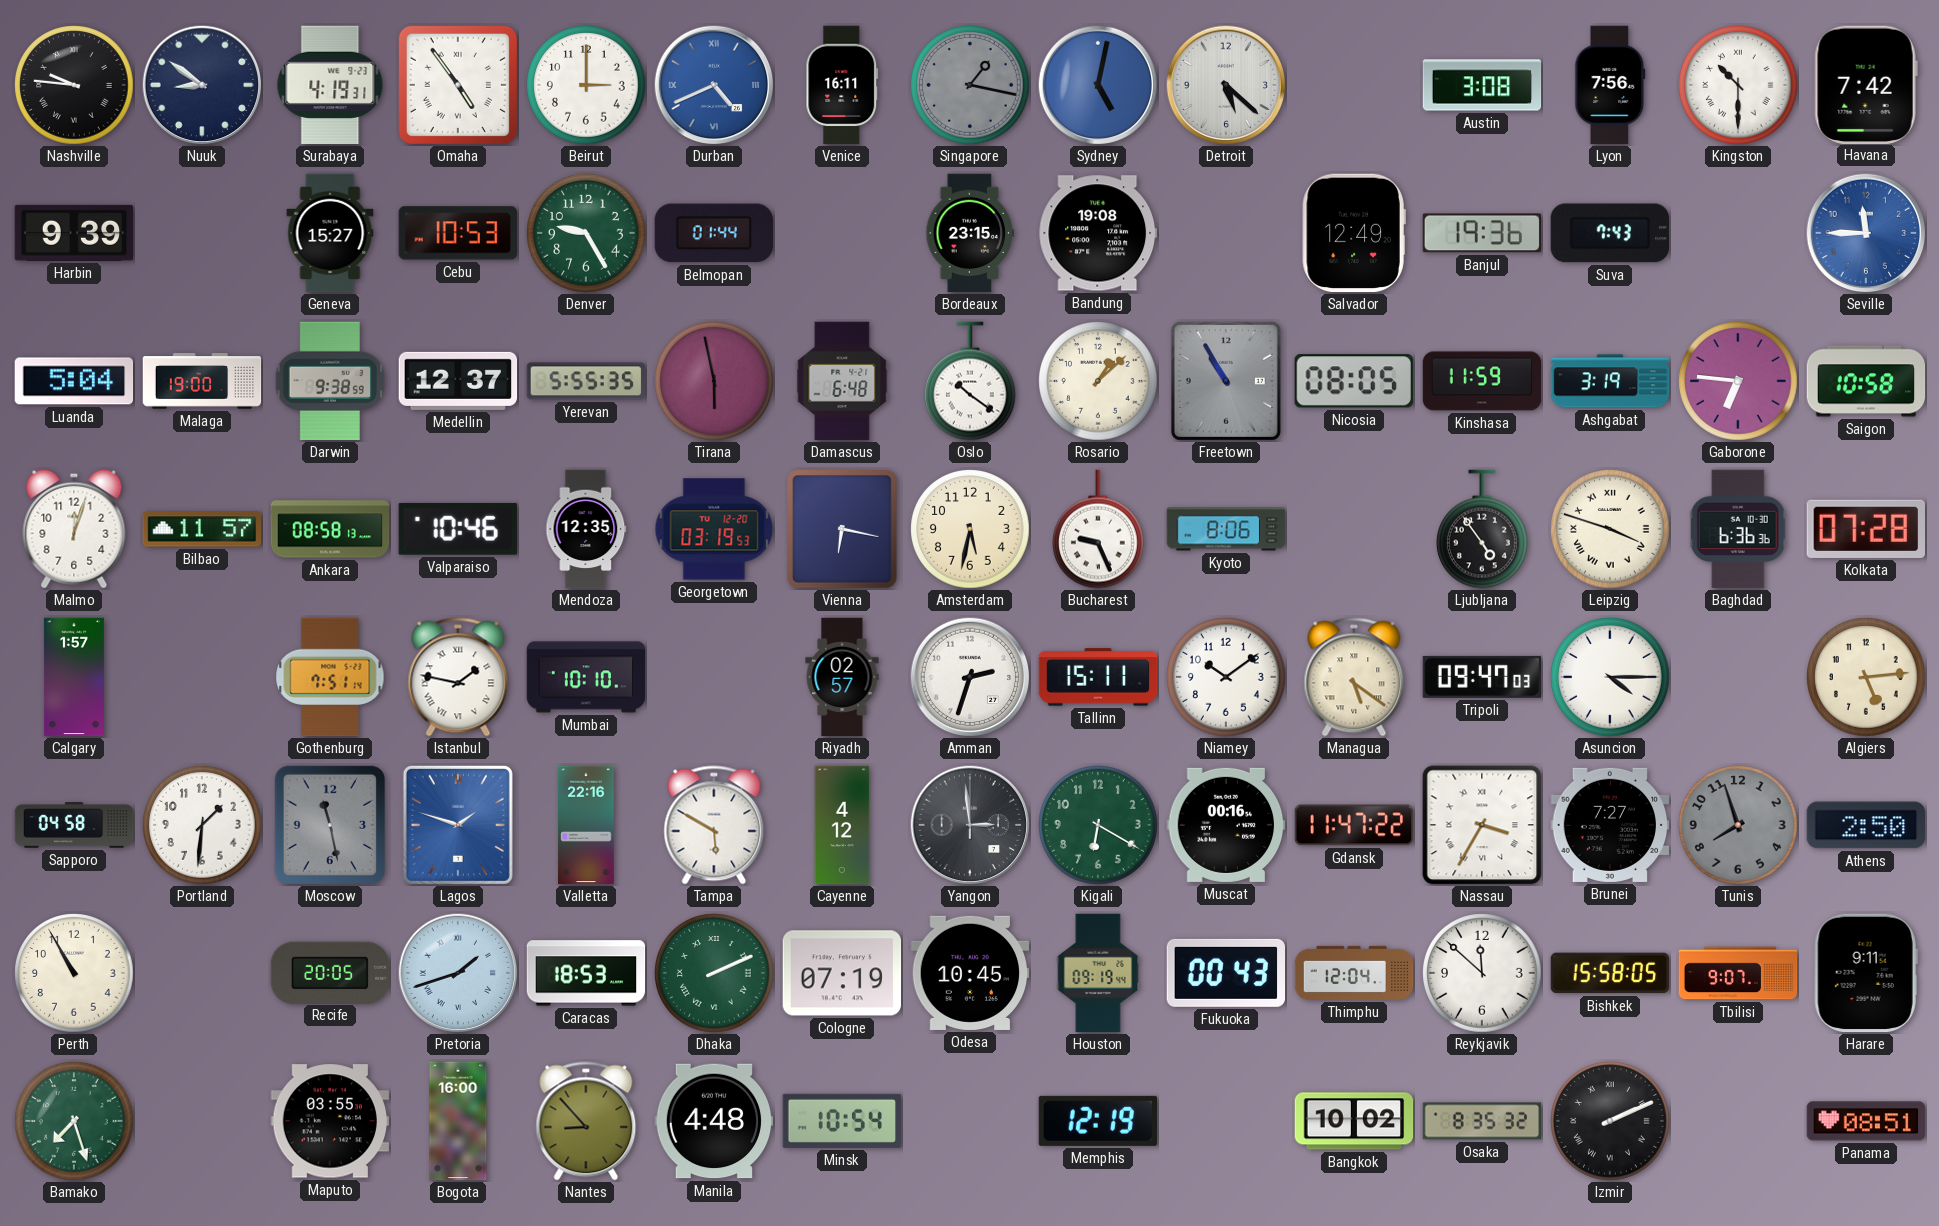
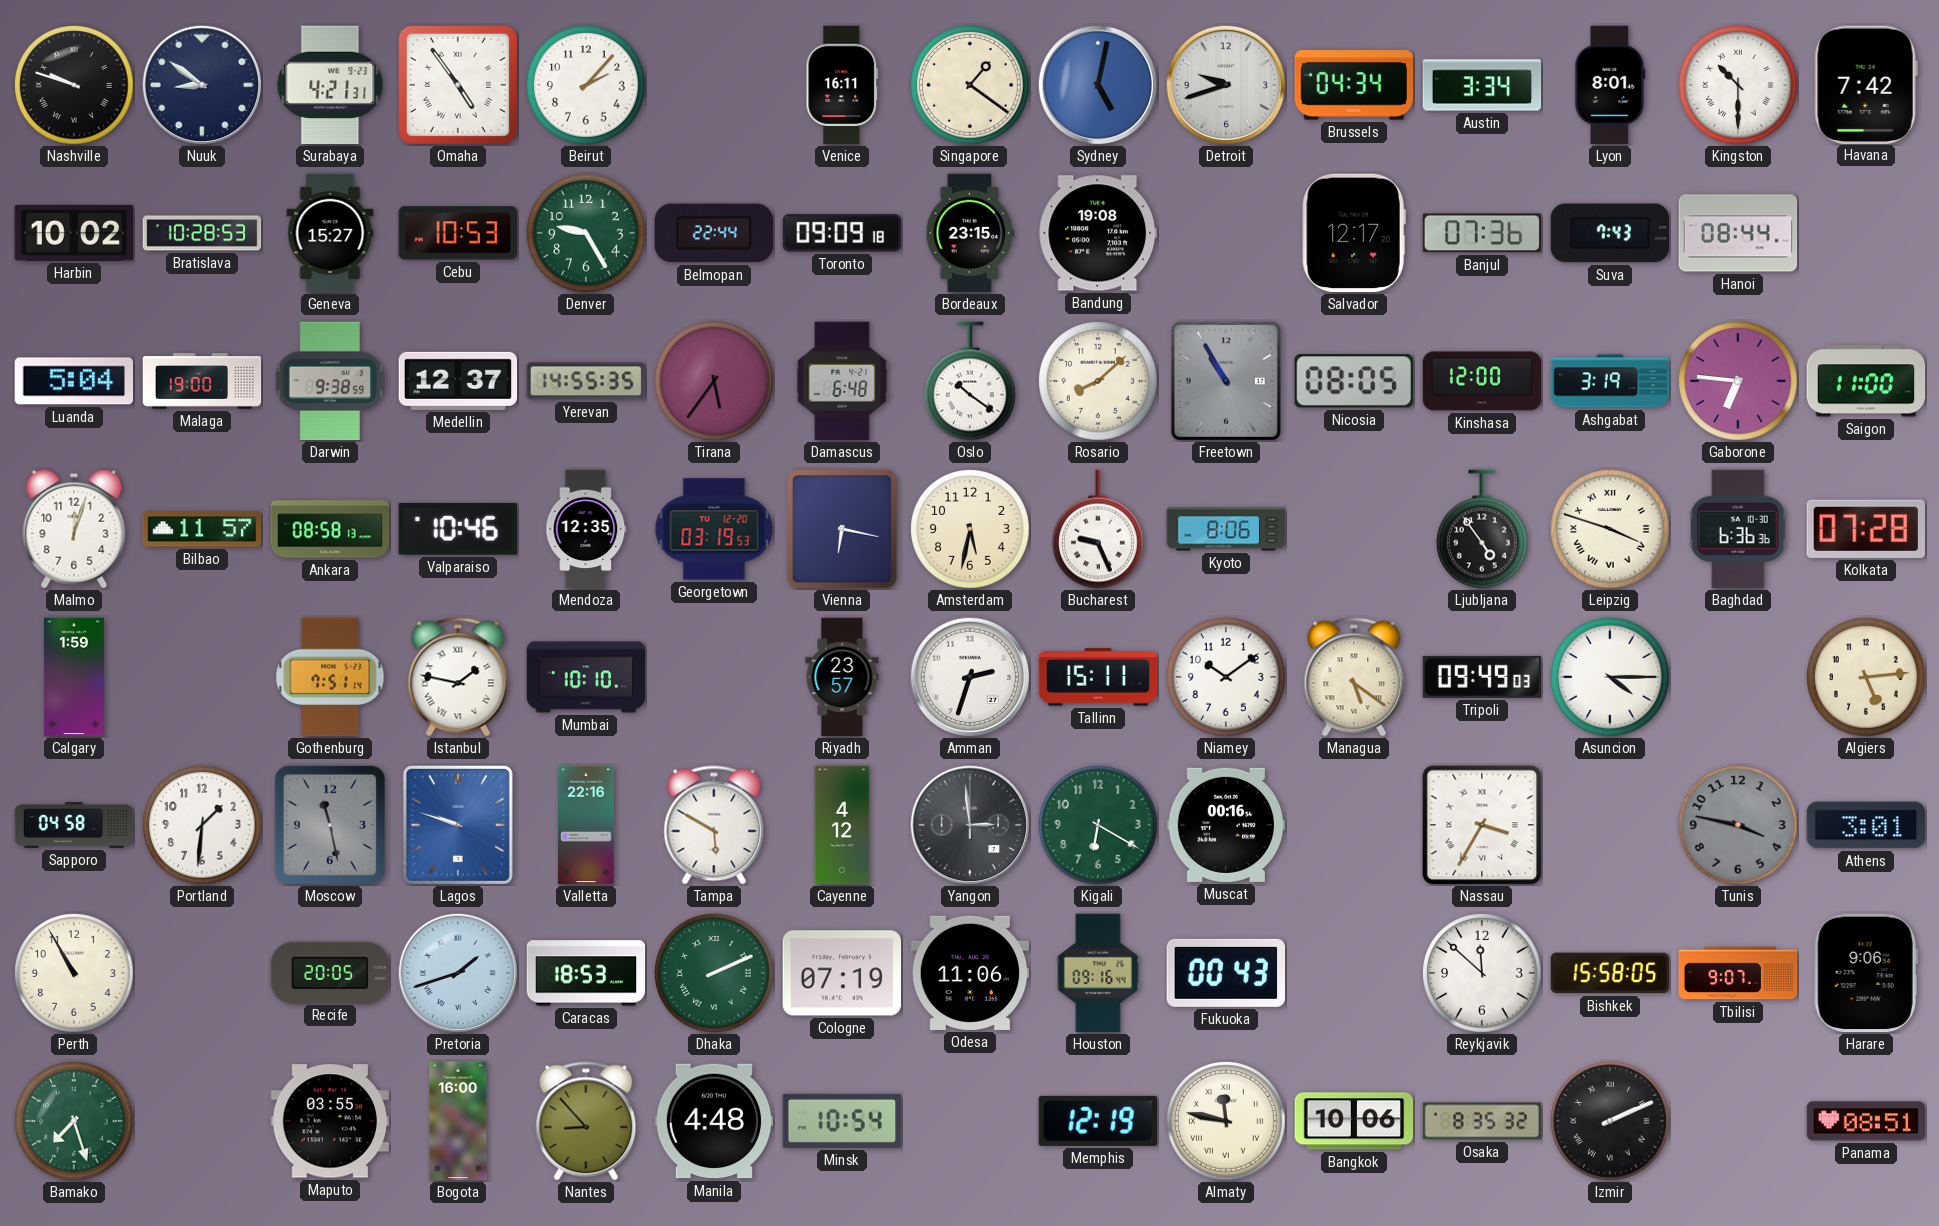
Nashville: 9:46 -> 9:48 (74, 85)
Surabaya: 4:19 -> 4:21 (330, 85)
Beirut: 3:00 -> 2:07 (586, 85)
Durban: 4:41 -> none (714, 85)
Singapore: 1:17 -> 1:21 (970, 85)
Singapore dial: grey -> cream (970, 85)
Detroit: 5:22 -> 9:42 (1226, 85)
Brussels: none -> 04:34 (1354, 85)
Austin: 3:08 -> 3:34 (1482, 85)
Lyon: 7:56 -> 8:01 (1610, 85)
Harbin: 9:39 -> 10:02 (74, 233)
Bratislava: none -> 10:28 (202, 233)
Belmopan: 01:44 -> 22:44 (713, 233)
Toronto: none -> 09:09 (842, 233)
Salvador: 12:49 -> 12:17 (1354, 233)
Banjul: 19:36 -> 07:36 (1482, 233)
Hanoi: none -> 08:44 (1738, 233)
Seville: 11:45 -> none (1866, 233)
Yerevan: 5:55 -> 14:55 (586, 381)
Tirana: 5:58 -> 5:36 (714, 381)
Rosario: 1:08 -> 8:08 (1098, 381)
Kinshasa: 11:59 -> 12:00 (1482, 381)
Saigon: 10:58 -> 11:00 (1866, 381)
Calgary: 1:57 -> 1:59 (74, 677)
Riyadh: 02:57 -> 23:57 (842, 677)
Tripoli: 09:47 -> 09:49 (1482, 677)
Lagos: 1:48 -> 9:48 (458, 825)
Gdansk: 11:47 -> none (1354, 825)
Brunei: 7:27 -> none (1610, 825)
Tunis: 7:57 -> 3:47 (1738, 825)
Athens: 2:50 -> 3:01 (1865, 825)
Odesa: 10:45 -> 11:06 (970, 973)
Houston: 09:19 -> 09:16 (1098, 973)
Thimphu: 12:04 -> none (1354, 973)
Harare: 9:11 -> 9:06 (1866, 973)
Almaty: none -> 11:47 (1226, 1121)
Bangkok: 10:02 -> 10:06 (1354, 1121)
